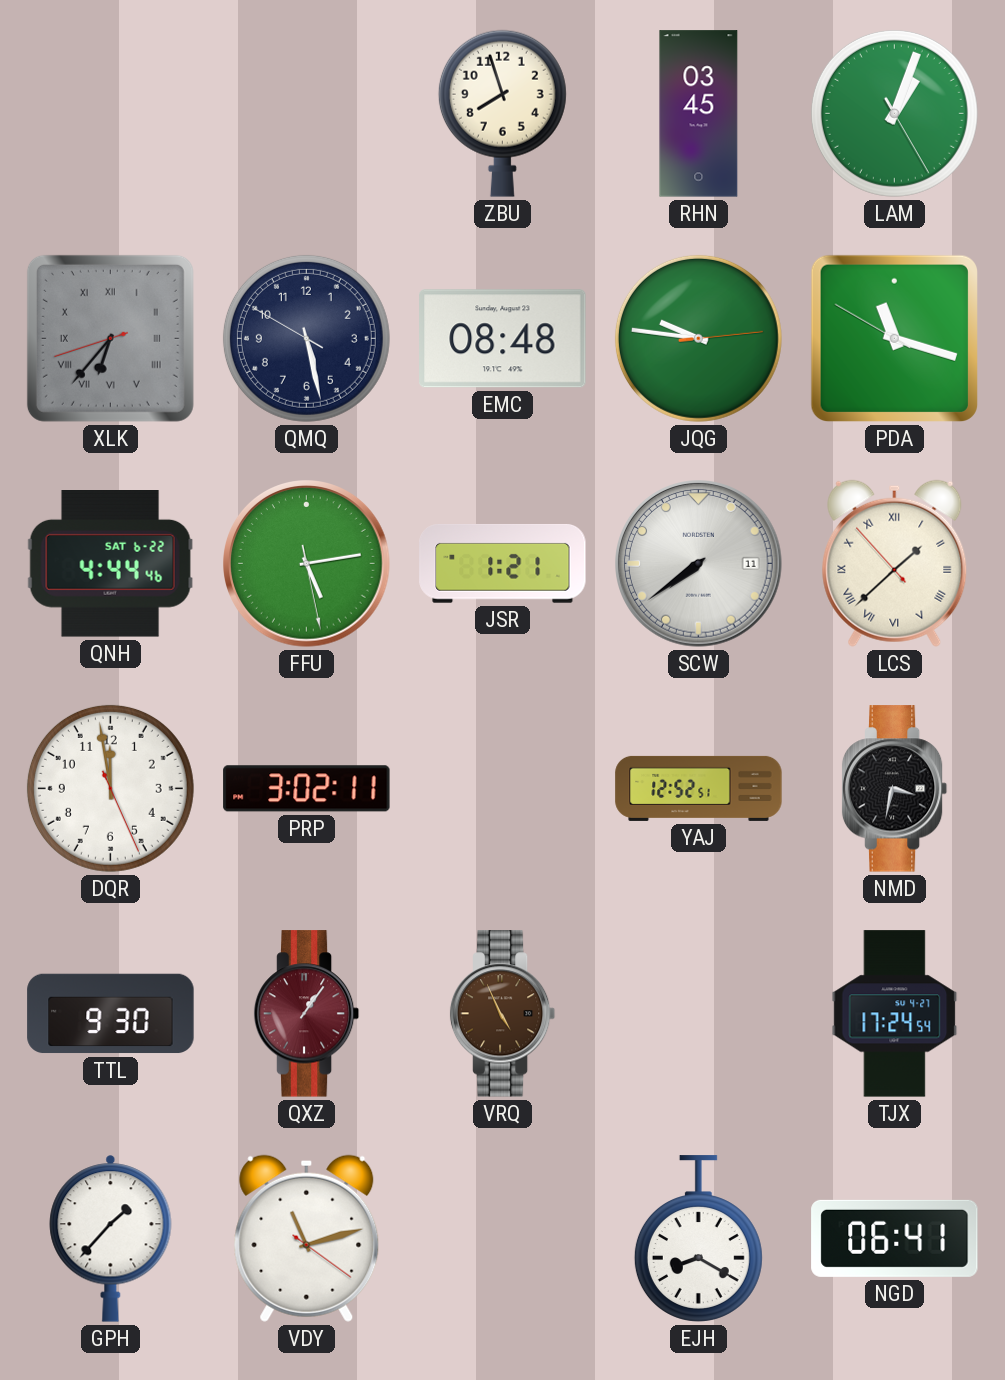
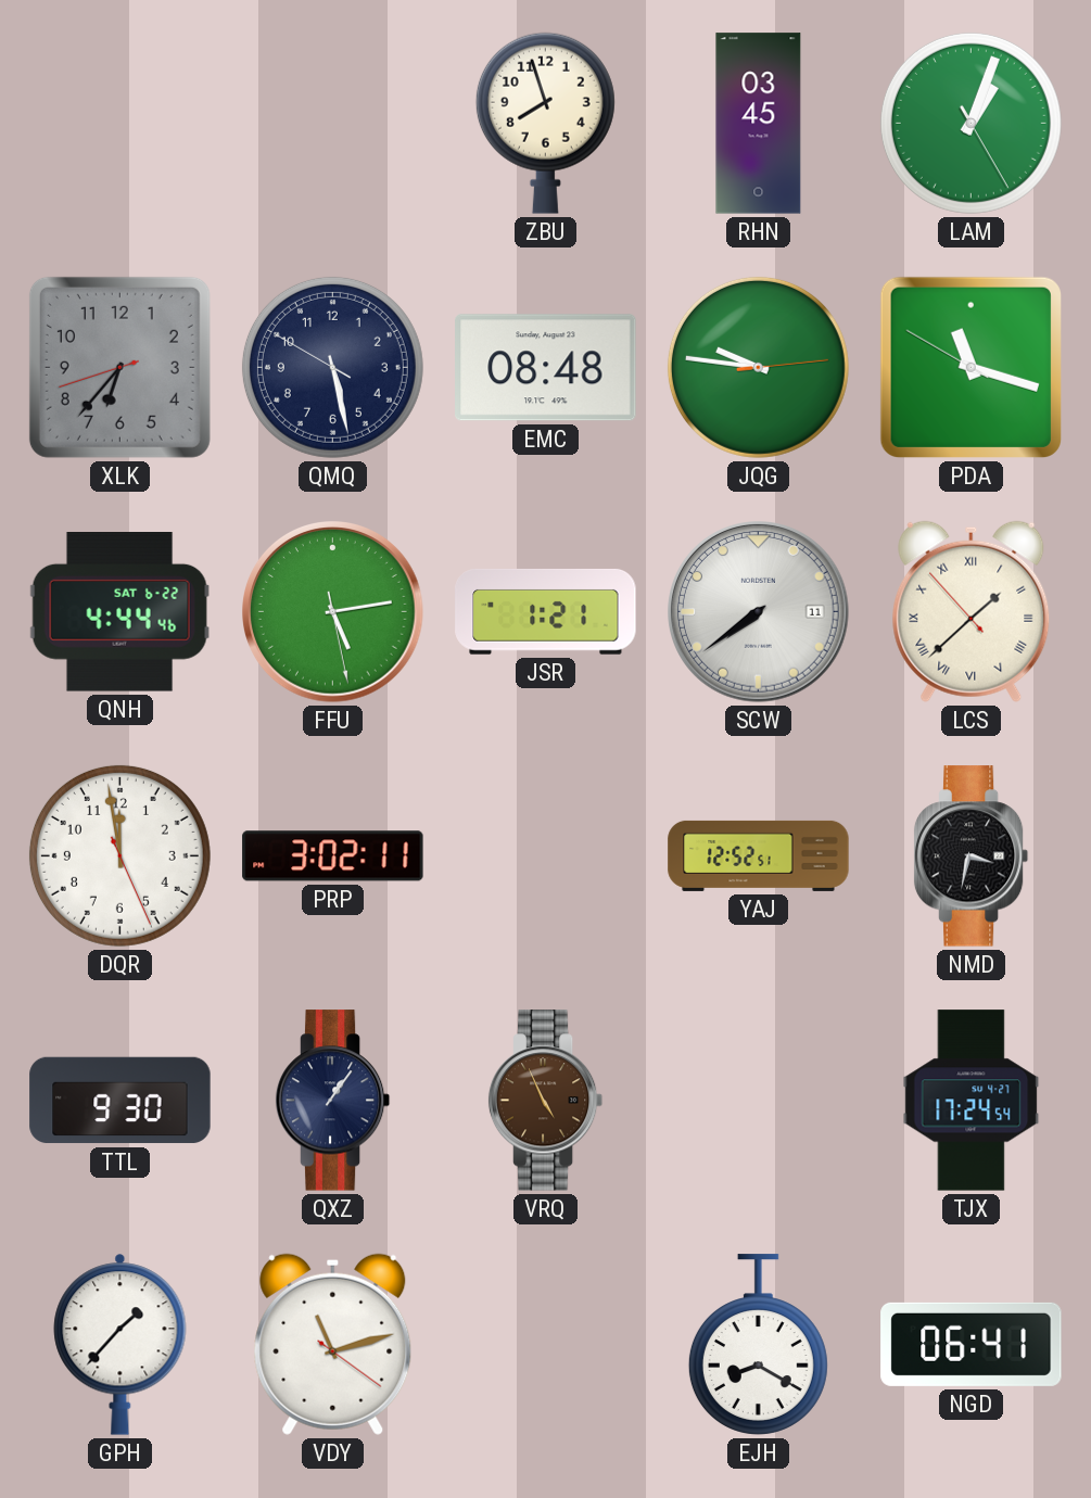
XLK numerals: Roman -> Arabic (119, 367)
QXZ dial: burgundy -> navy (333, 1101)
